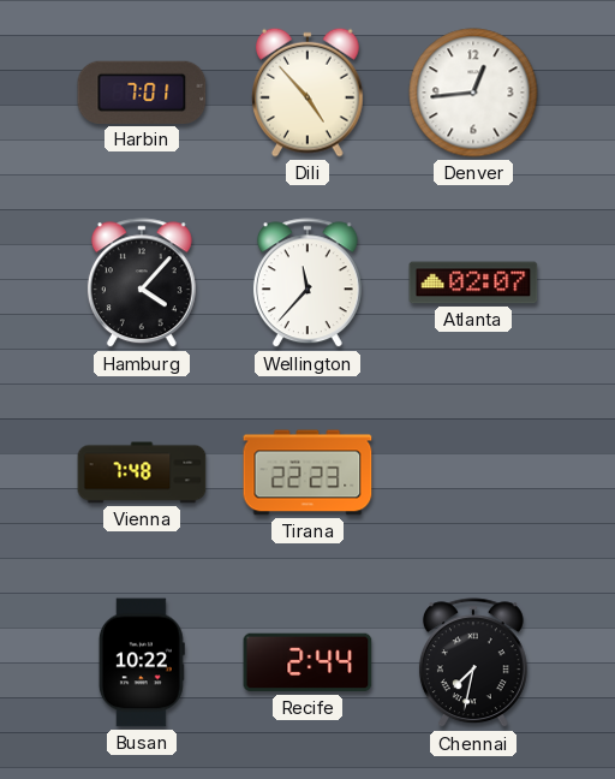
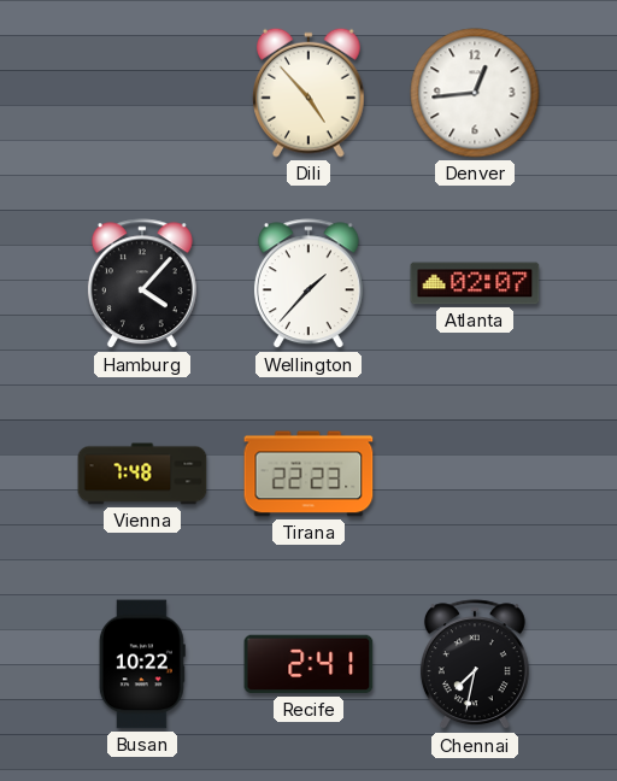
Harbin: 7:01 -> none (142, 93)
Wellington: 11:37 -> 1:37 (308, 284)
Recife: 2:44 -> 2:41 (308, 664)
